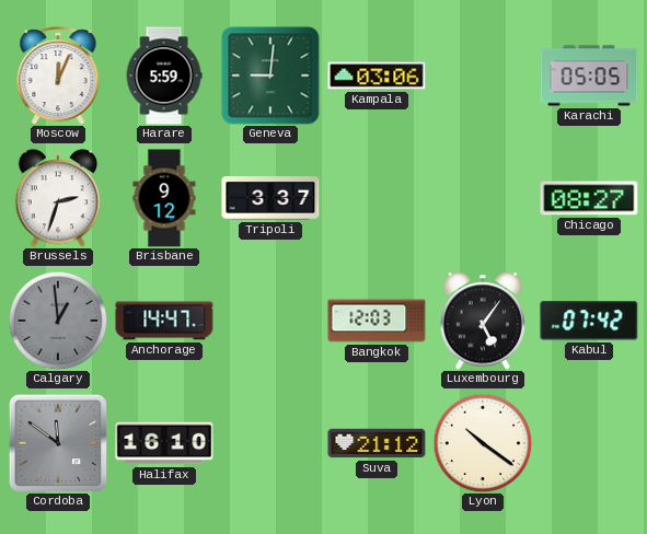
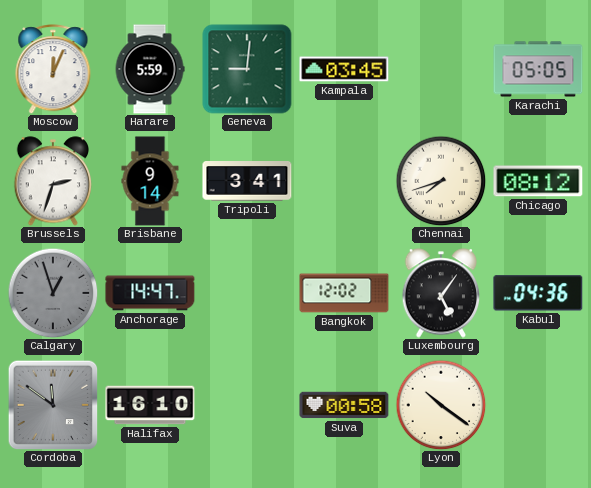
Kampala: 03:06 -> 03:45 (344, 69)
Brisbane: 9:12 -> 9:14 (150, 181)
Tripoli: 3:37 -> 3:41 (247, 182)
Chennai: none -> 7:42 (441, 181)
Chicago: 08:27 -> 08:12 (538, 181)
Calgary: 12:59 -> 12:57 (53, 293)
Bangkok: 12:03 -> 12:02 (344, 293)
Kabul: 07:42 -> 04:36 (538, 293)
Suva: 21:12 -> 00:58 (344, 405)
